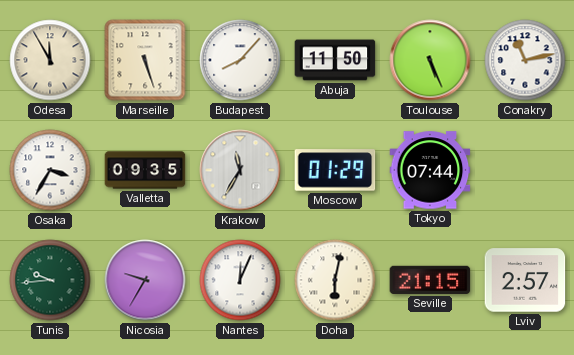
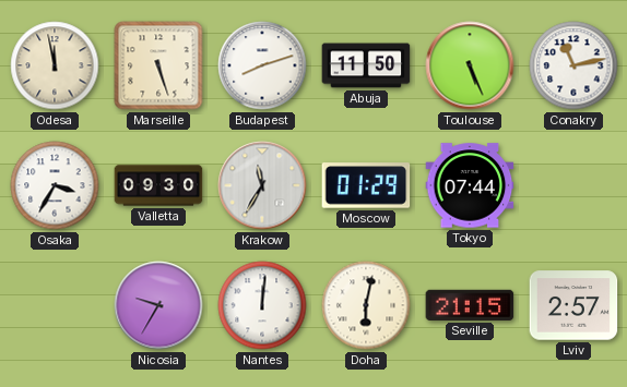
Odesa: 11:55 -> 11:58 (55, 65)
Budapest: 8:07 -> 8:12 (262, 65)
Valletta: 09:35 -> 09:30 (158, 185)
Tunis: 9:44 -> none (50, 280)
Nantes: 12:04 -> 12:01 (262, 305)
